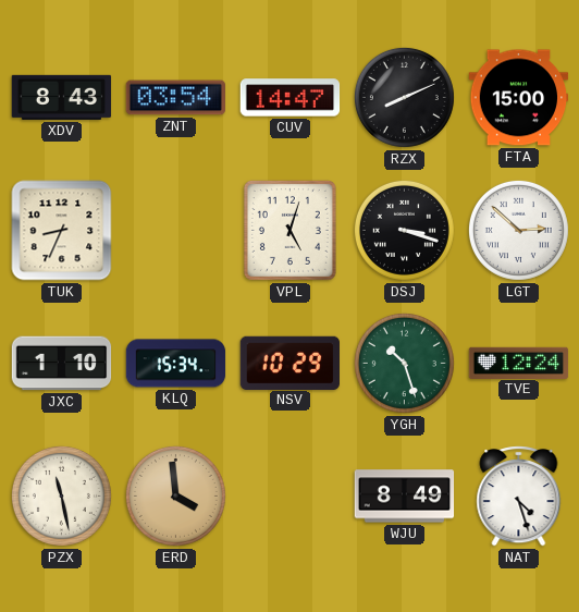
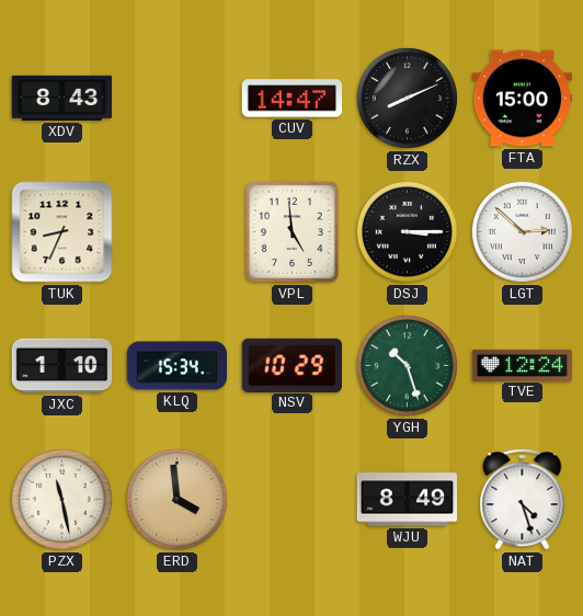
ZNT: 03:54 -> none (176, 98)
VPL: 5:03 -> 4:59 (291, 231)
DSJ: 3:18 -> 3:15 (407, 231)
